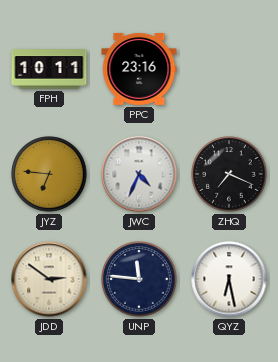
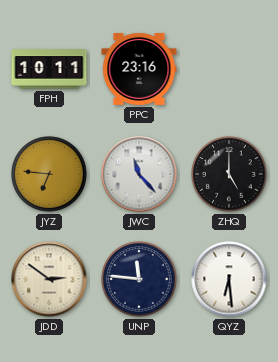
JWC: 4:34 -> 11:23 (139, 174)
ZHQ: 7:19 -> 5:00 (229, 174)
QYZ: 6:28 -> 6:29 (229, 279)
